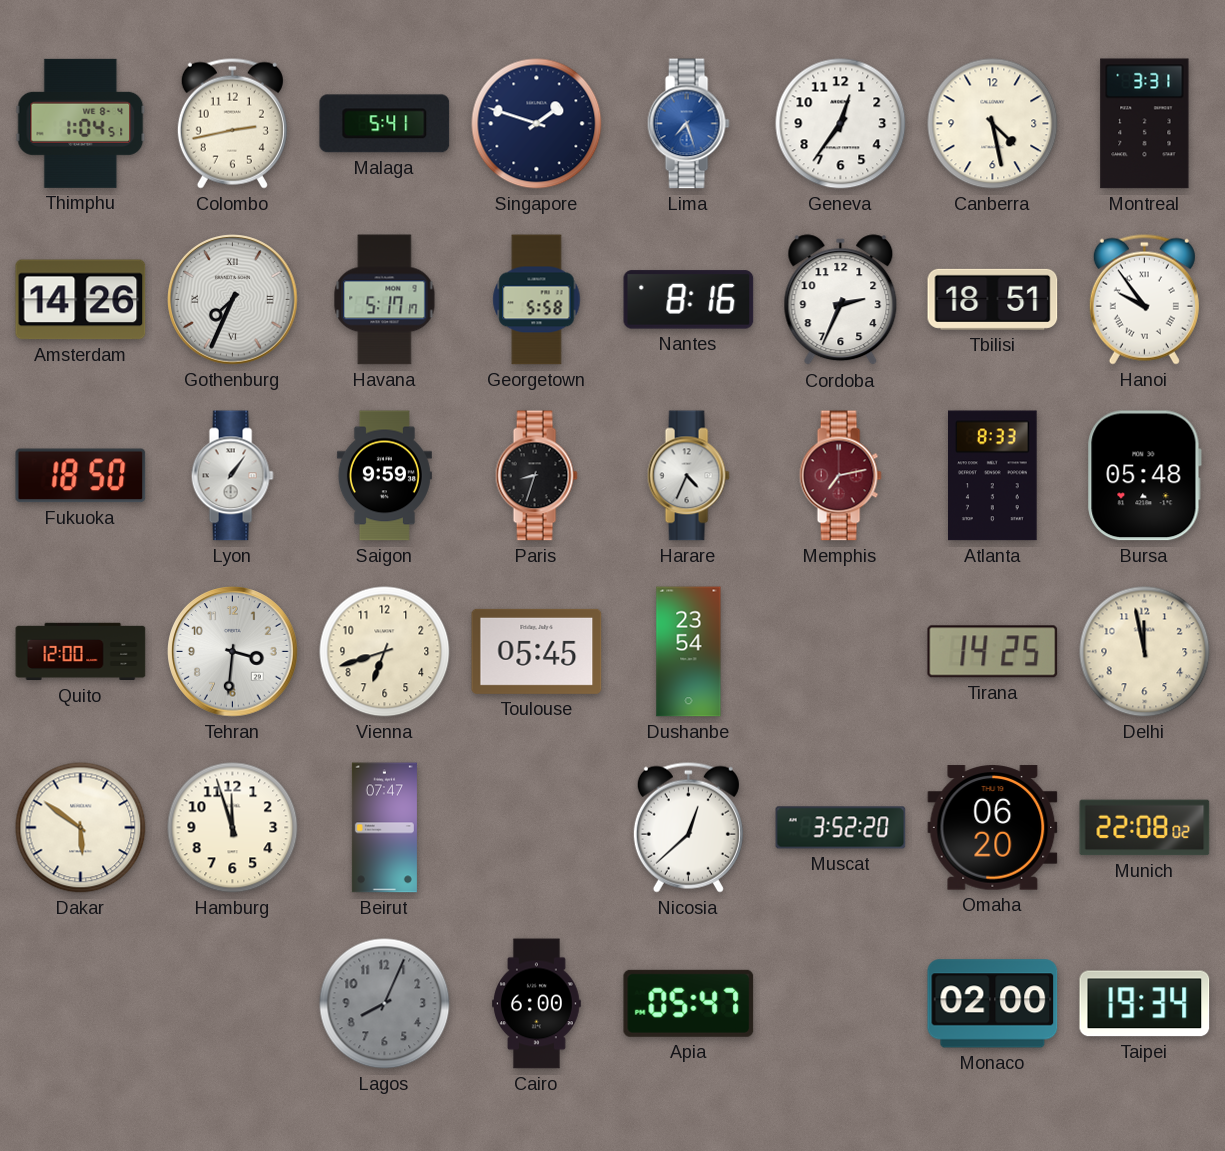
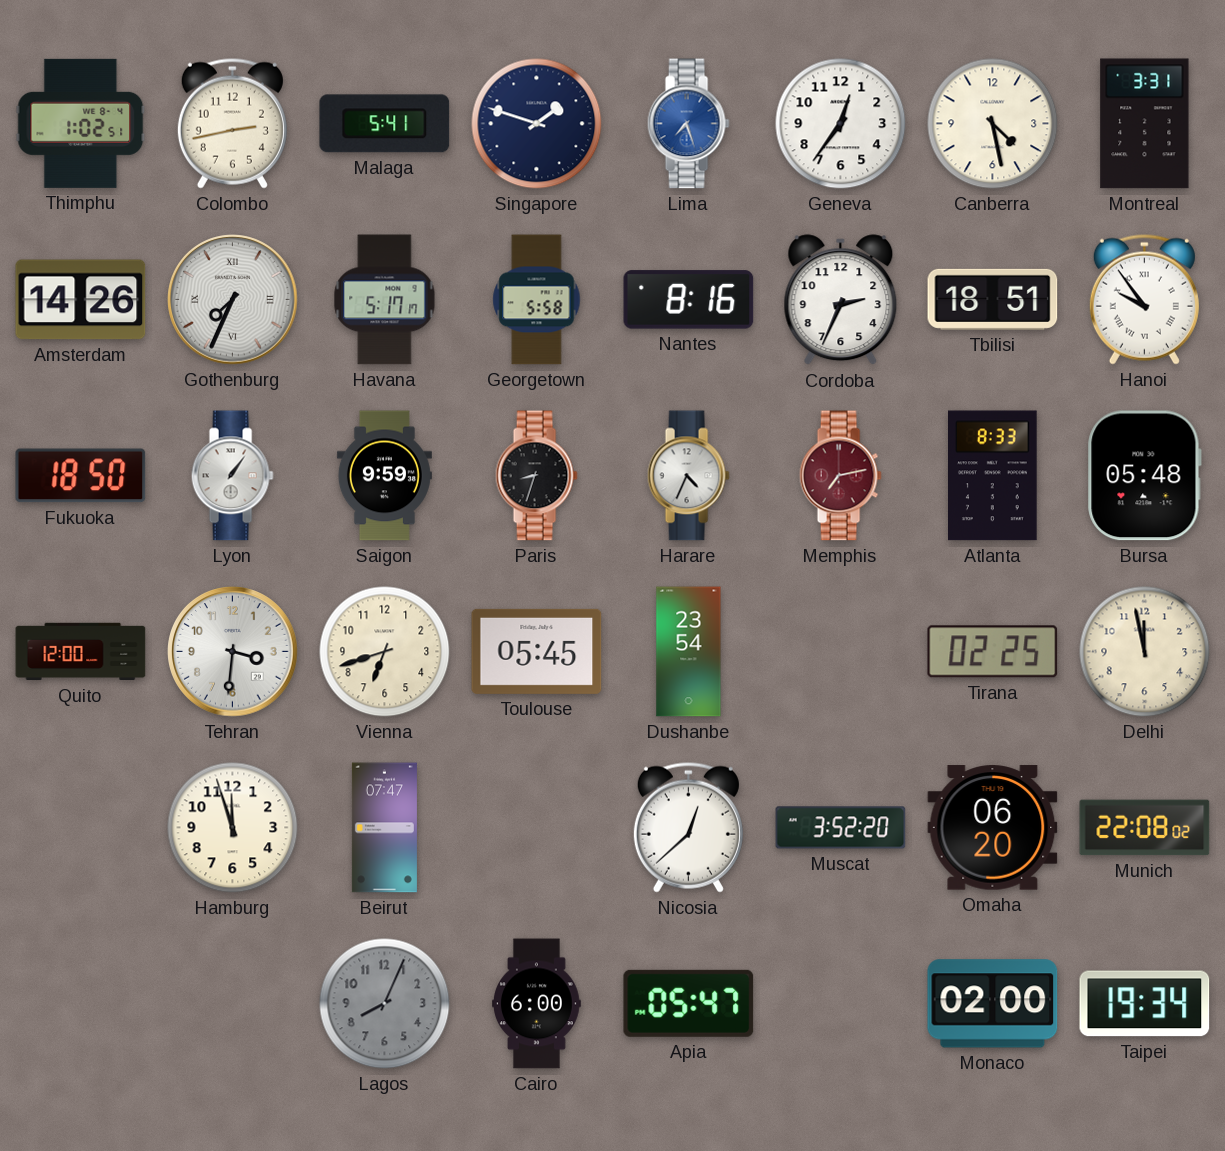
Thimphu: 1:04 -> 1:02 (81, 123)
Tirana: 14:25 -> 02:25 (993, 652)
Dakar: 5:51 -> none (81, 828)
